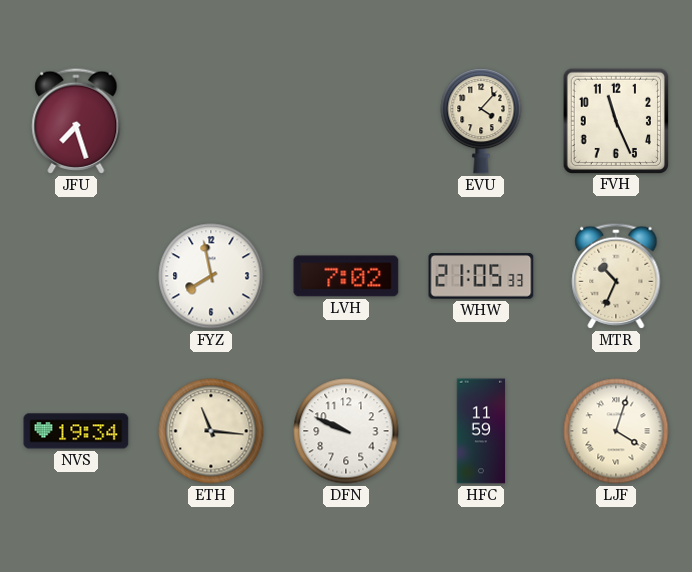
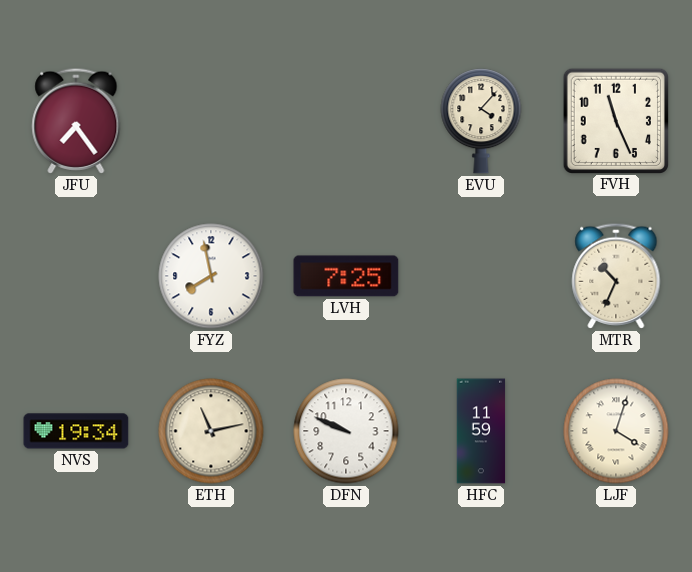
JFU: 7:27 -> 7:24 (76, 121)
LVH: 7:02 -> 7:25 (346, 276)
WHW: 21:05 -> none (481, 276)
ETH: 11:16 -> 11:13 (211, 431)
